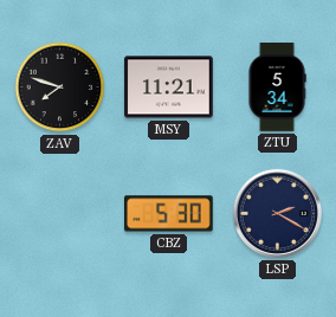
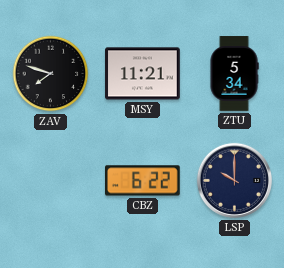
CBZ: 5:30 -> 6:22 (143, 181)
LSP: 2:20 -> 10:00 (234, 180)
